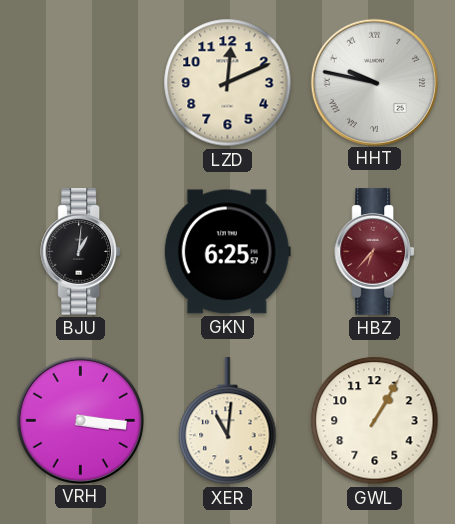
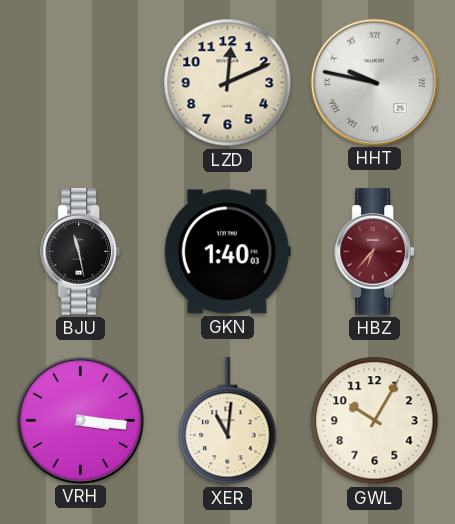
BJU: 1:01 -> 11:28 (80, 252)
GKN: 6:25 -> 1:40 (227, 252)
GWL: 1:05 -> 10:05 (375, 421)
